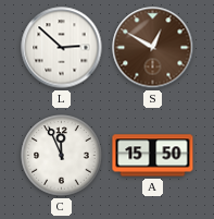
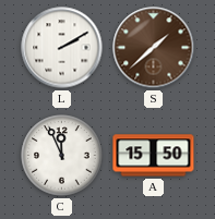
L: 2:52 -> 2:10 (62, 48)
S: 12:50 -> 1:38 (154, 48)
